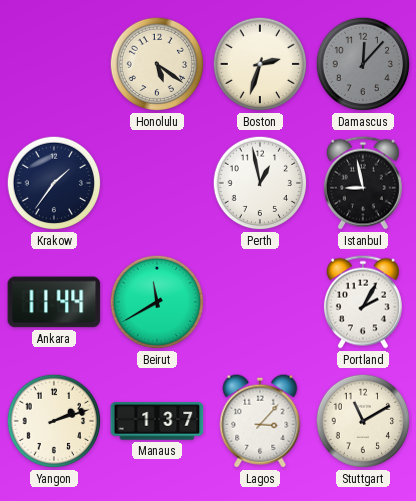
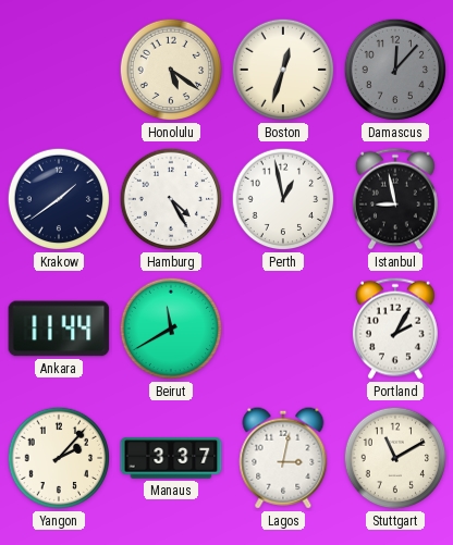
Boston: 2:33 -> 12:33 (283, 70)
Krakow: 1:36 -> 1:39 (59, 199)
Hamburg: none -> 4:25 (171, 199)
Yangon: 2:12 -> 2:07 (59, 458)
Manaus: 1:37 -> 3:37 (171, 458)
Lagos: 3:07 -> 3:02 (283, 458)
